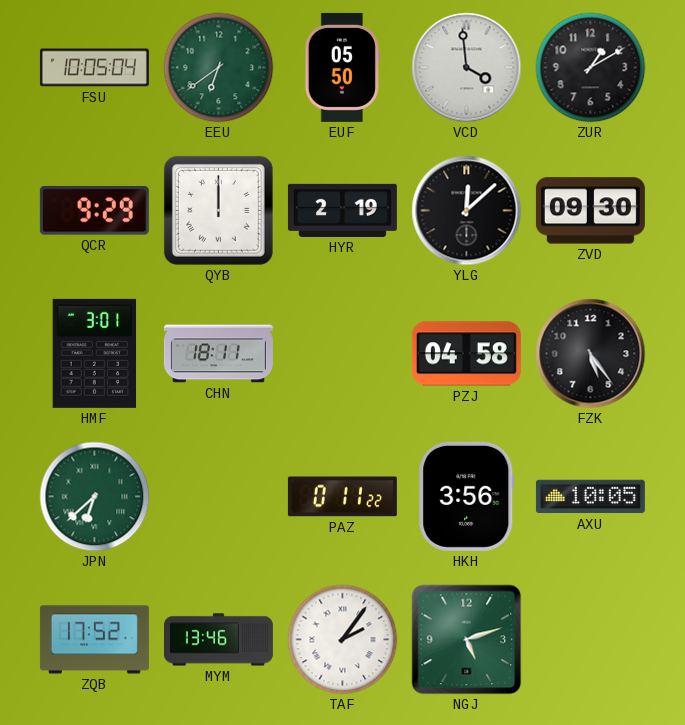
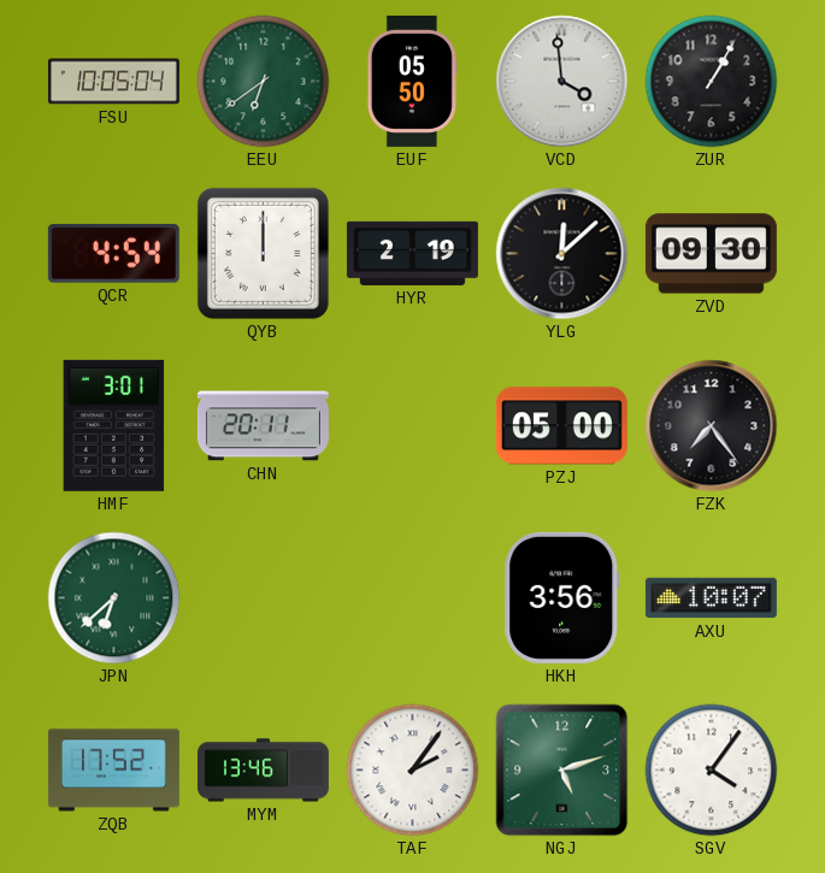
ZUR: 1:10 -> 1:05 (712, 82)
QCR: 9:29 -> 4:54 (113, 253)
CHN: 18:11 -> 20:11 (263, 426)
PZJ: 04:58 -> 05:00 (561, 426)
FZK: 5:24 -> 7:24 (712, 426)
PAZ: 0:11 -> none (342, 497)
AXU: 10:05 -> 10:07 (711, 598)
SGV: none -> 4:06 (712, 771)
